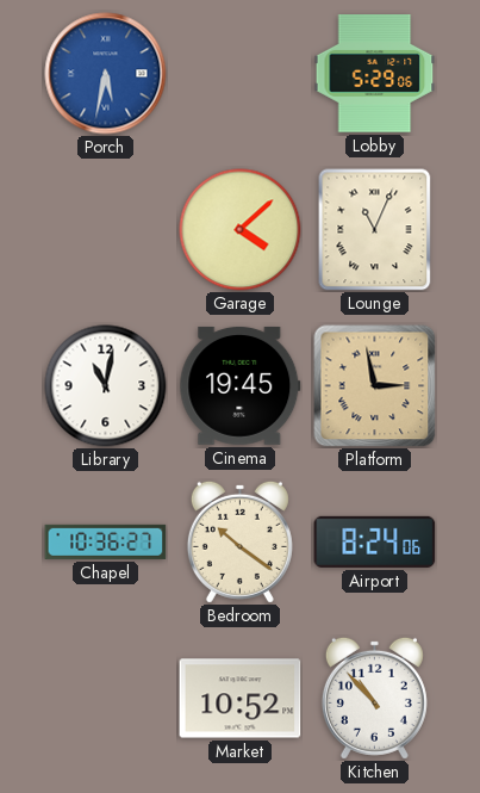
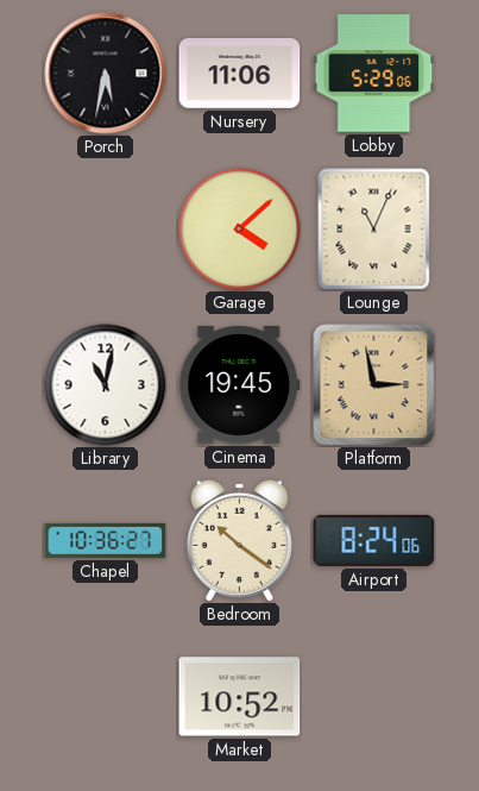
Porch dial: blue -> black (106, 74)
Nursery: none -> 11:06 (240, 74)
Kitchen: 10:53 -> none (374, 698)
